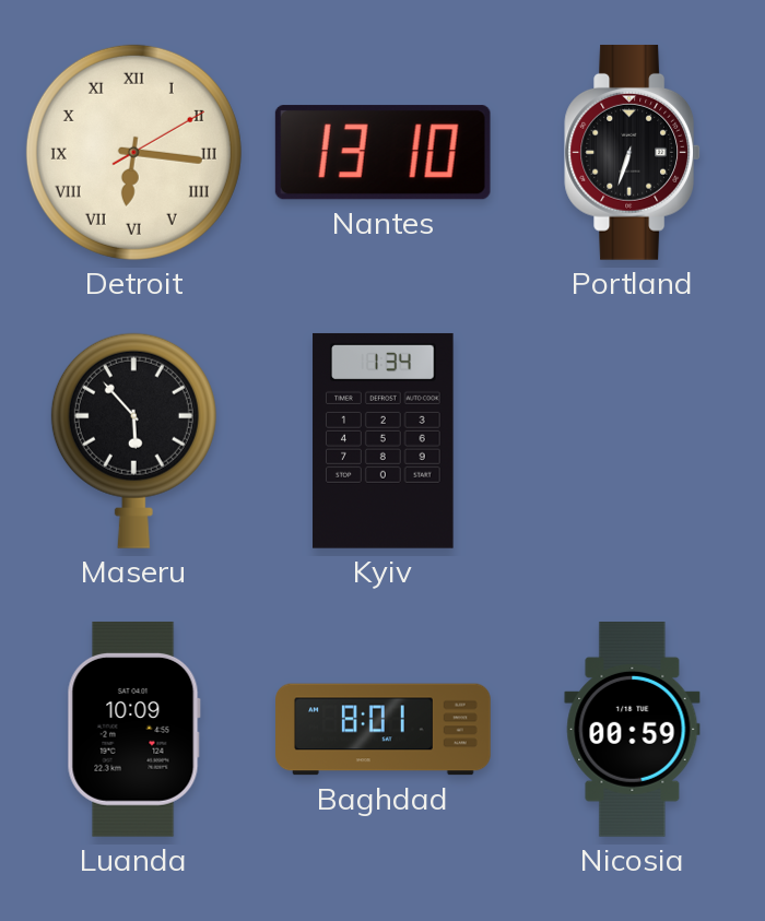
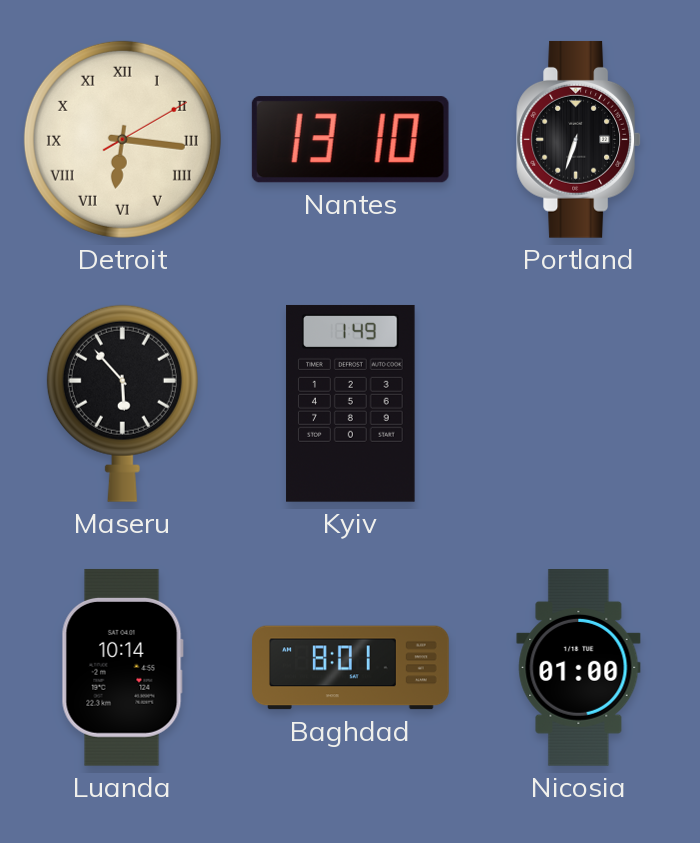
Kyiv: 1:34 -> 1:49 (351, 403)
Luanda: 10:09 -> 10:14 (122, 667)
Nicosia: 00:59 -> 01:00 (579, 668)
